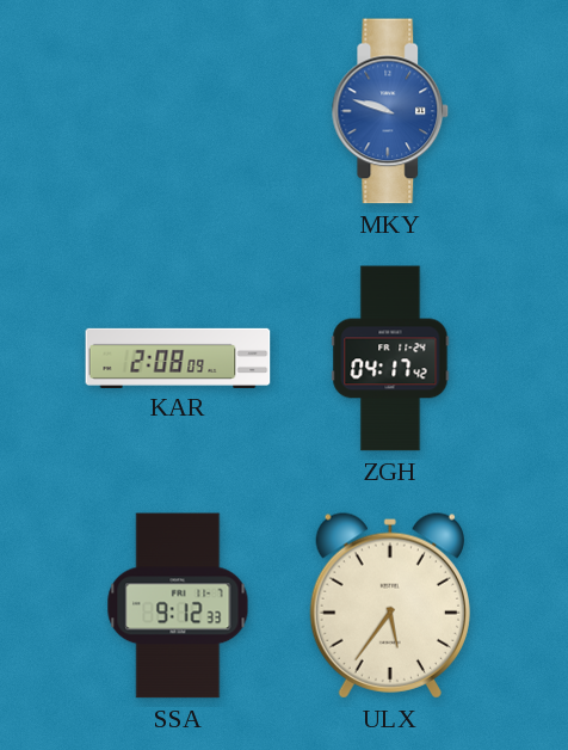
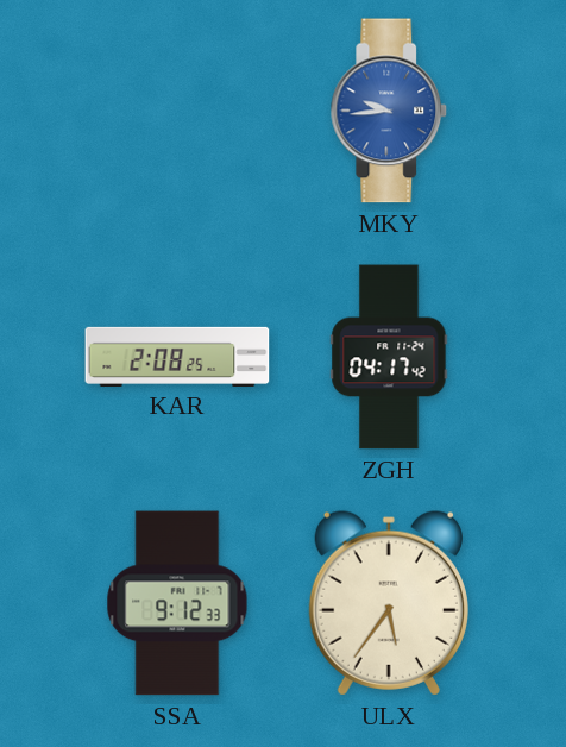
MKY: 9:48 -> 9:44 (389, 111)
KAR: 2:08:09 -> 2:08:25 (177, 356)
